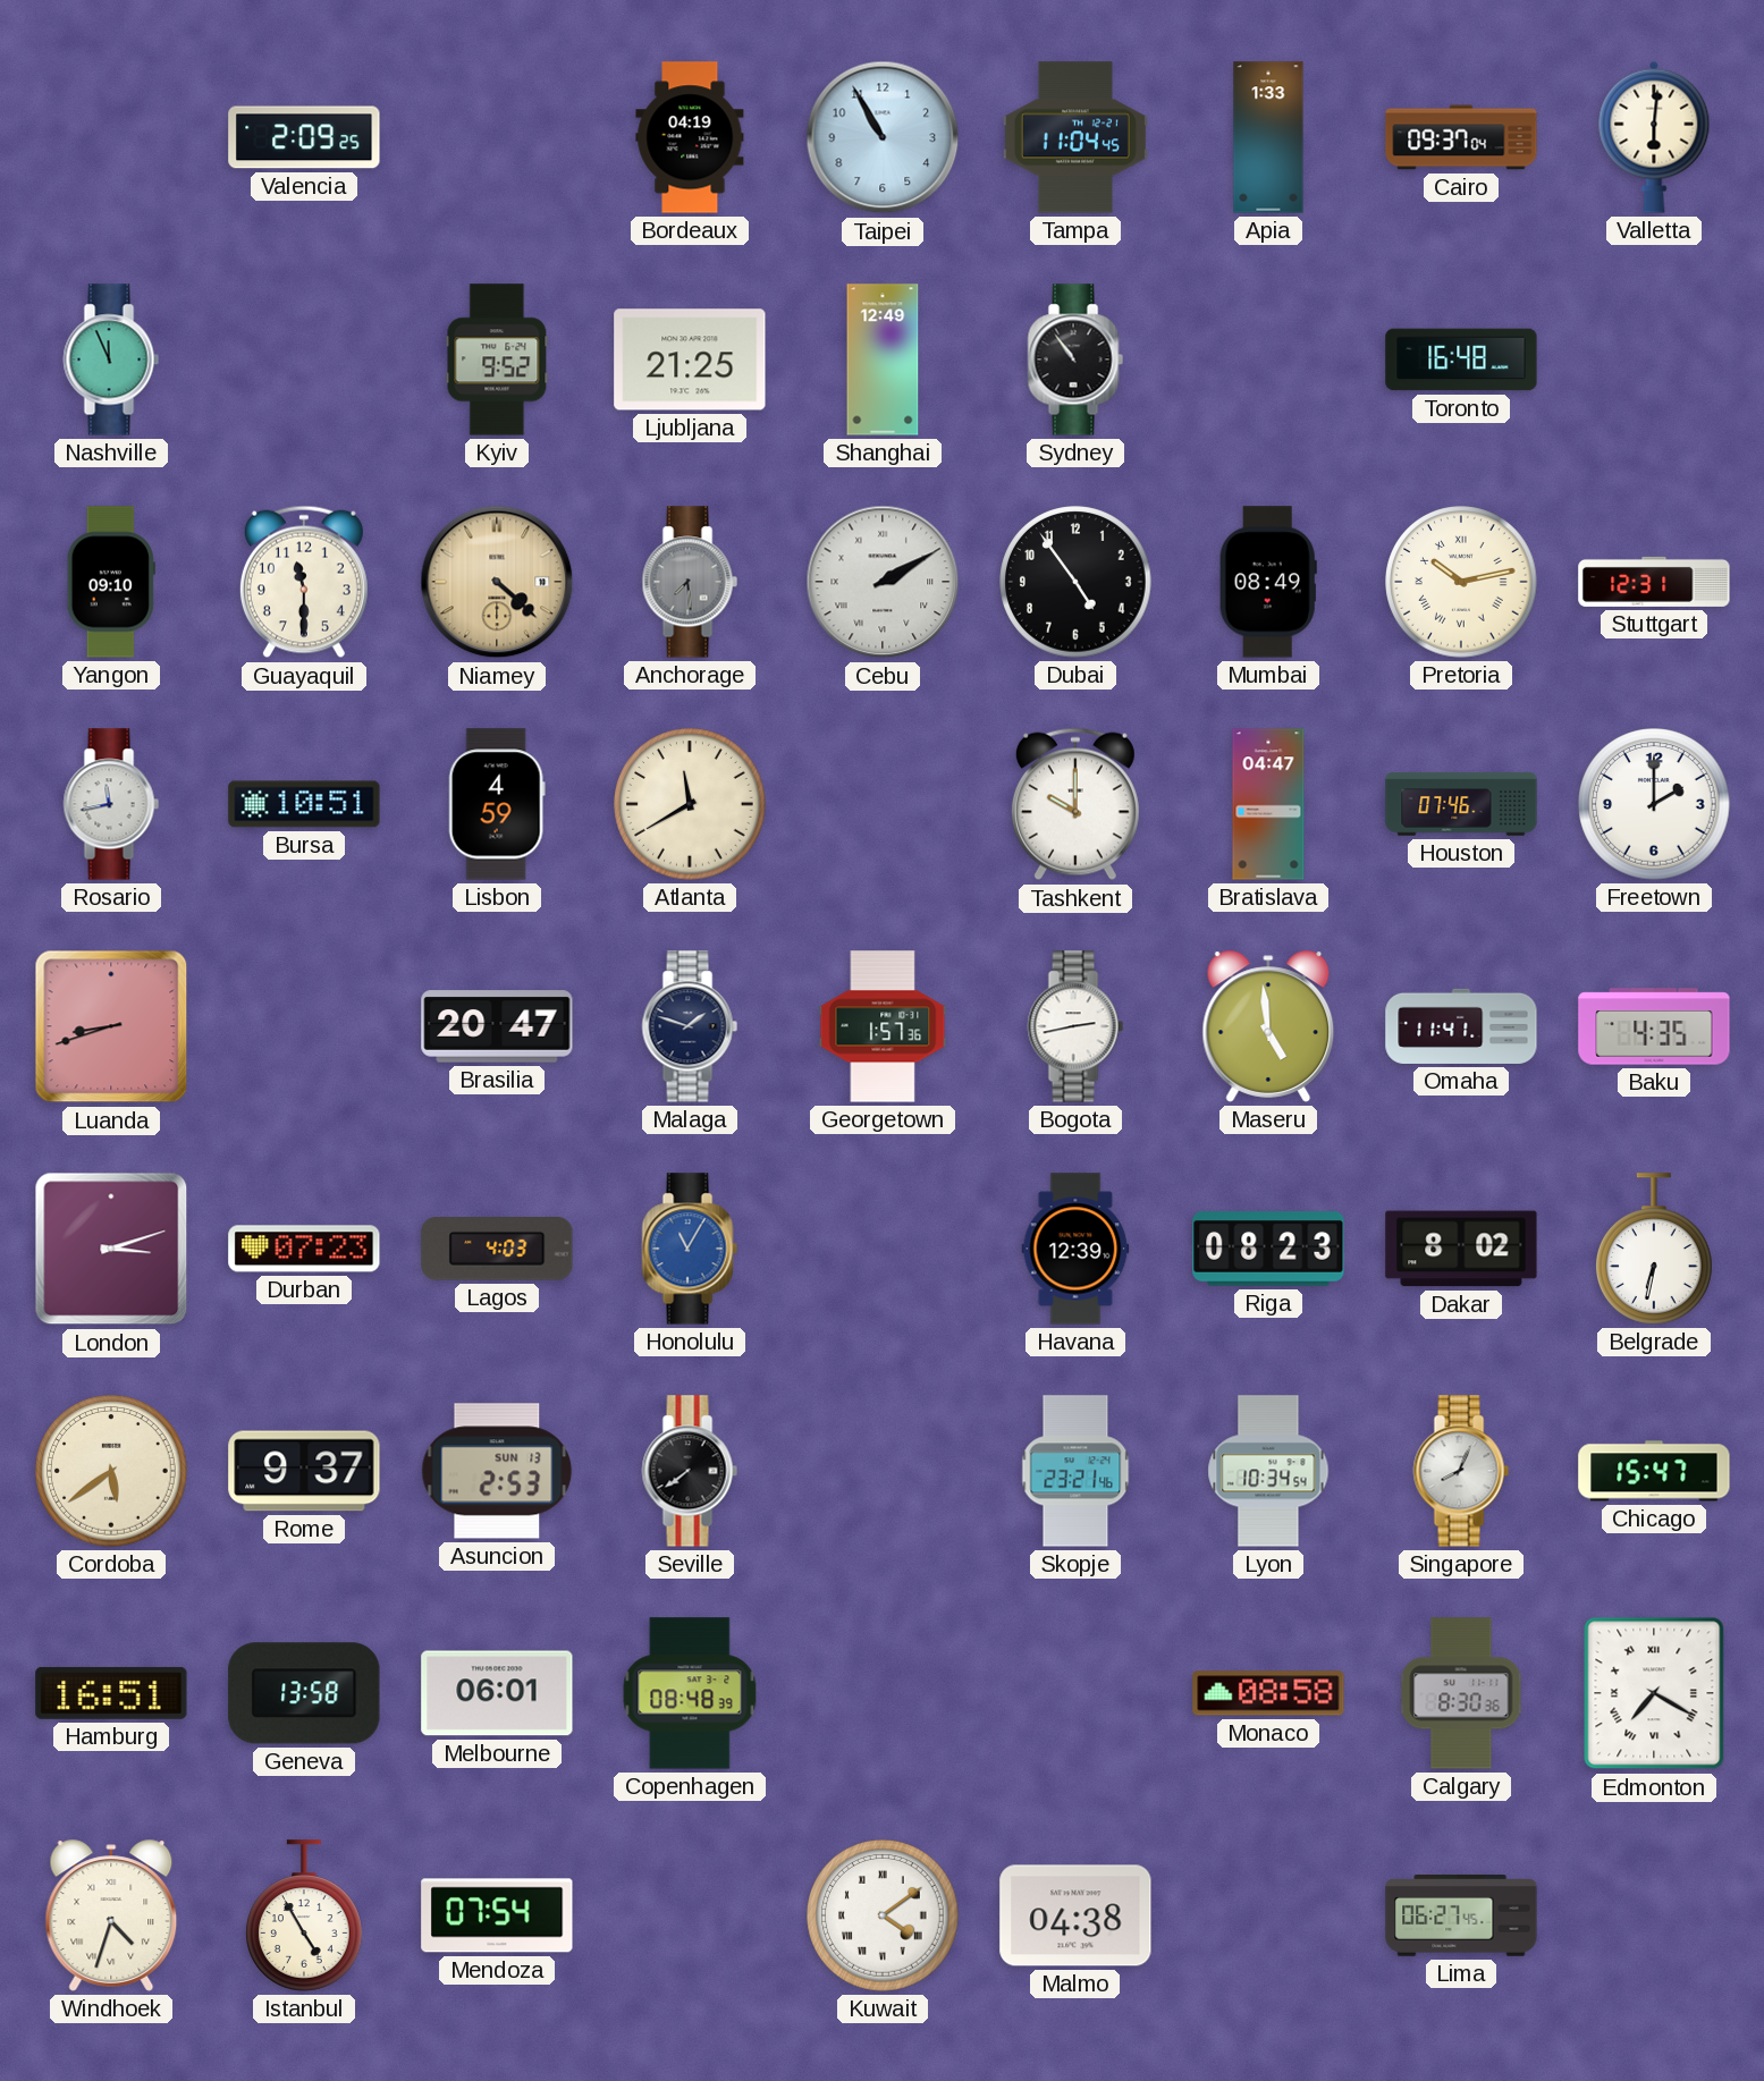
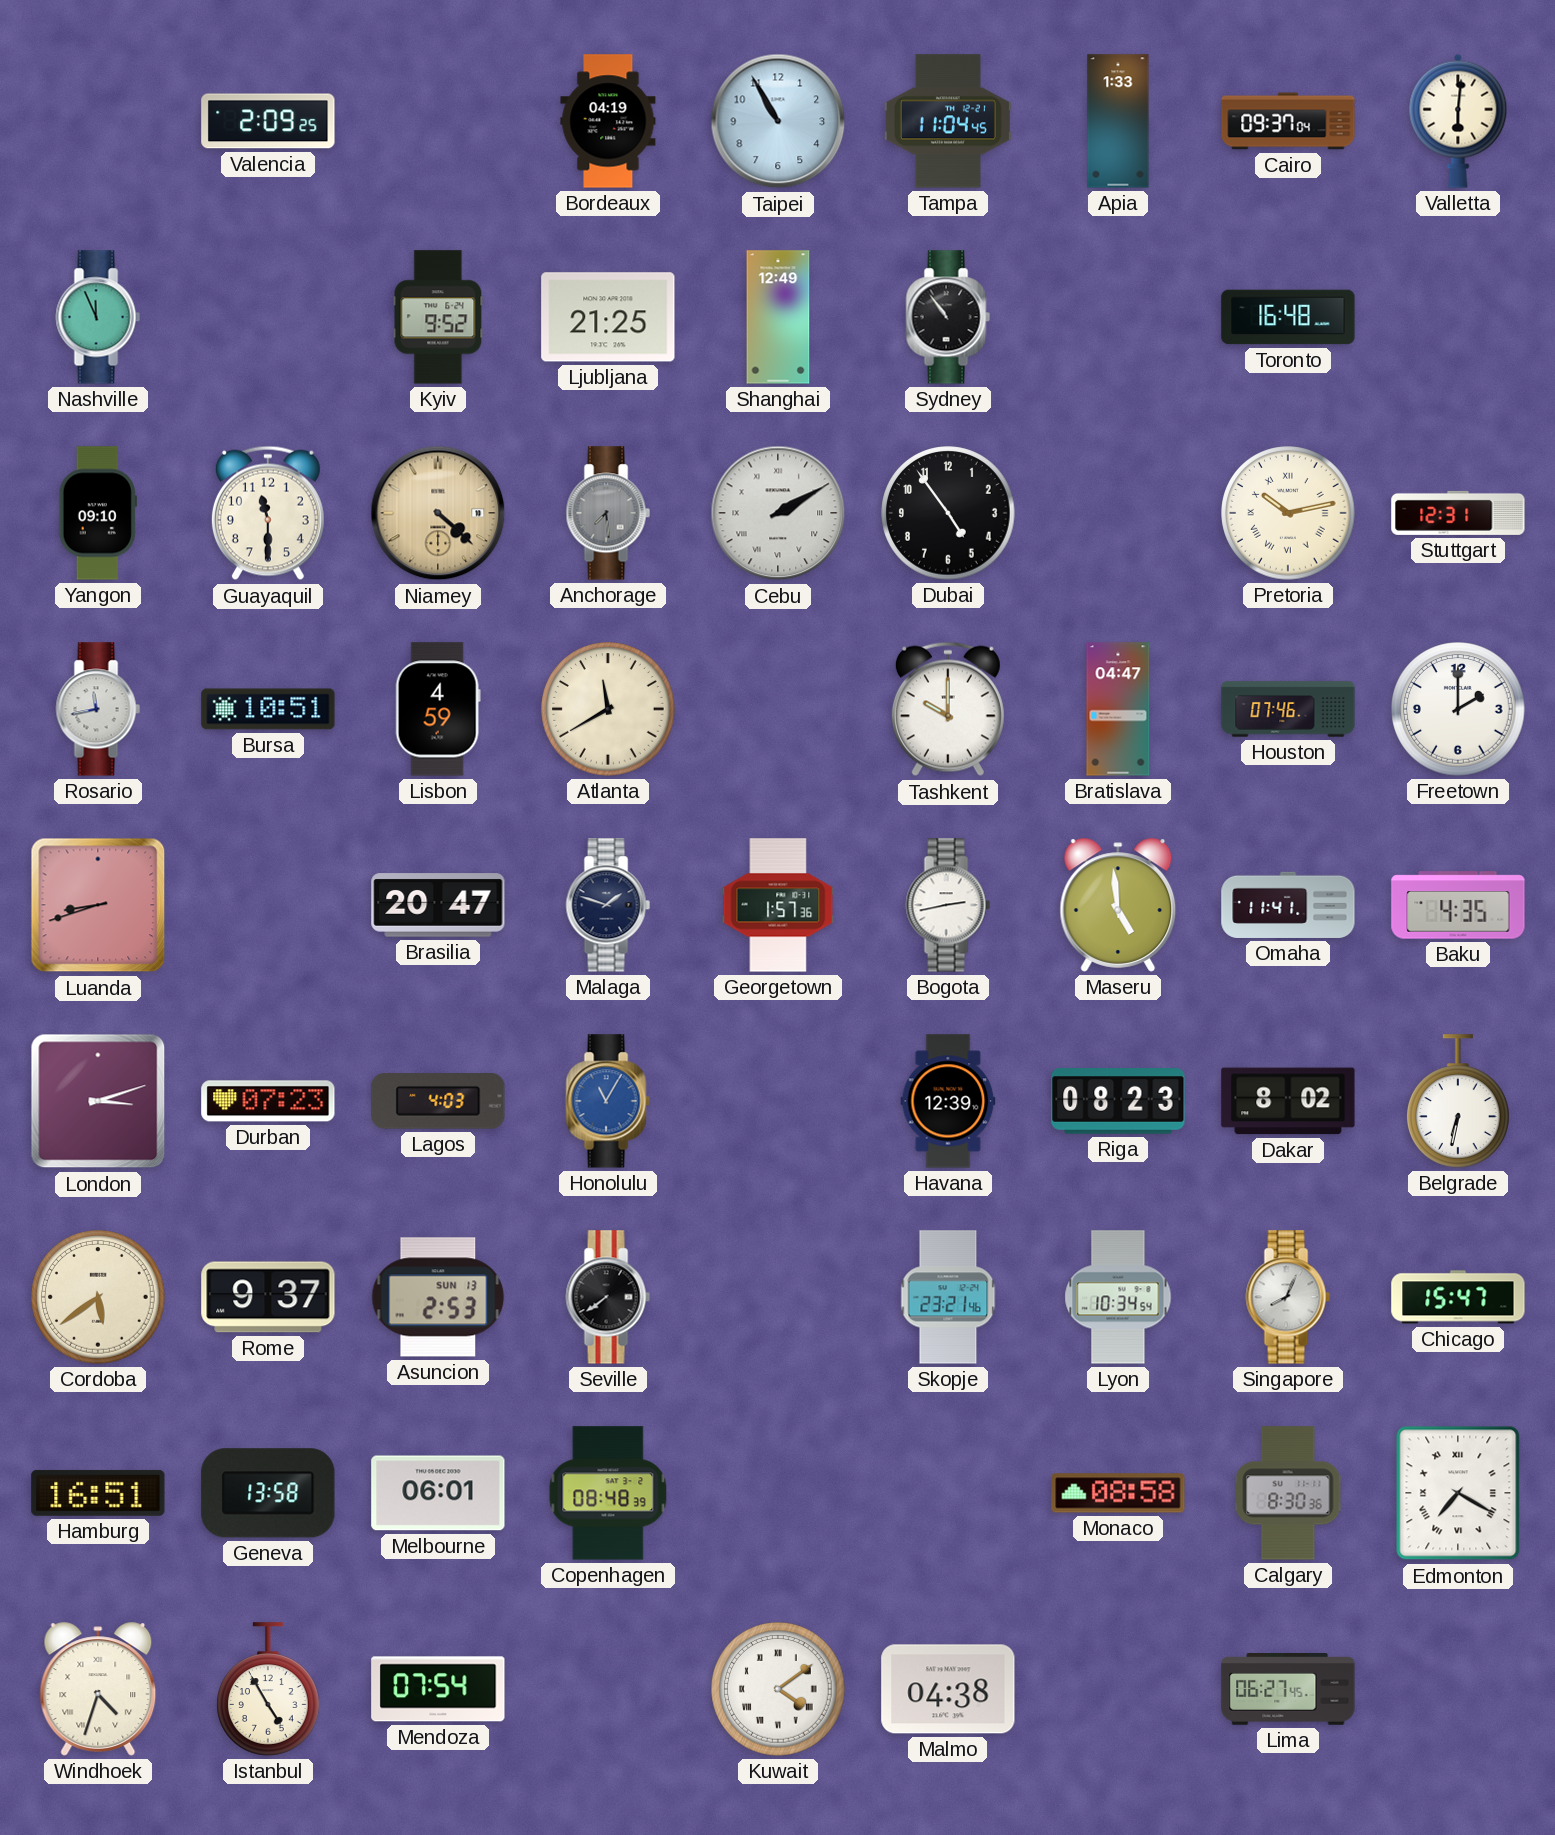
Mumbai: 08:49 -> none (1268, 582)
